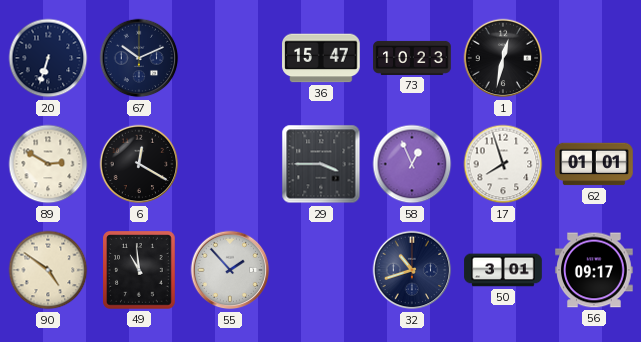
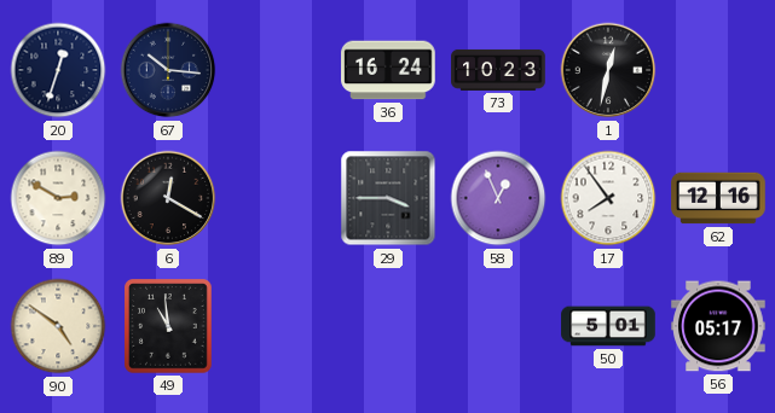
20: 6:33 -> 12:33 (58, 70)
67: 10:11 -> 10:16 (168, 70)
36: 15:47 -> 16:24 (388, 70)
17: 7:57 -> 7:54 (608, 198)
62: 01:01 -> 12:16 (718, 198)
55: 1:53 -> none (230, 270)
32: 10:42 -> none (412, 270)
50: 3:01 -> 5:01 (608, 326)
56: 09:17 -> 05:17 (718, 326)
